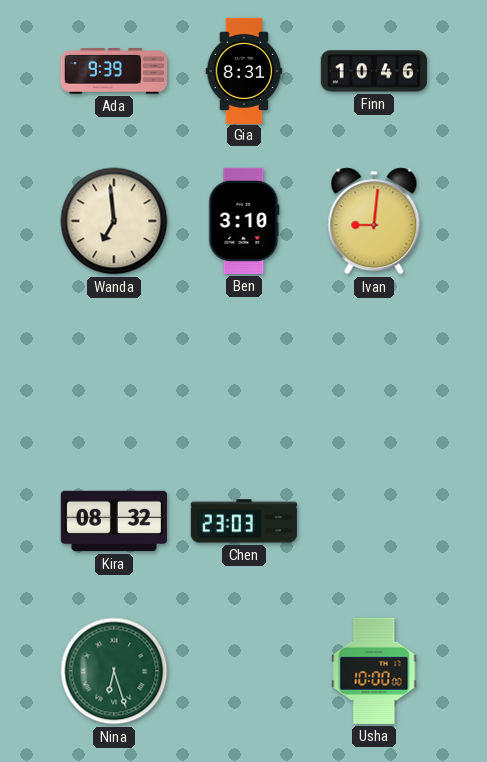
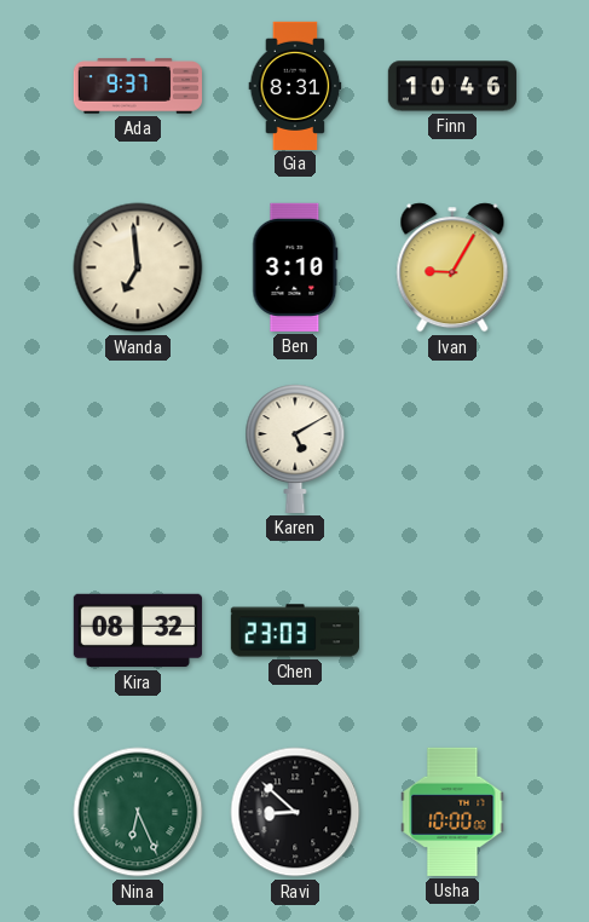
Ada: 9:39 -> 9:37 (137, 86)
Ivan: 9:01 -> 9:05 (452, 267)
Karen: none -> 5:10 (295, 449)
Nina: 6:27 -> 6:26 (138, 812)
Ravi: none -> 8:52 (295, 812)
